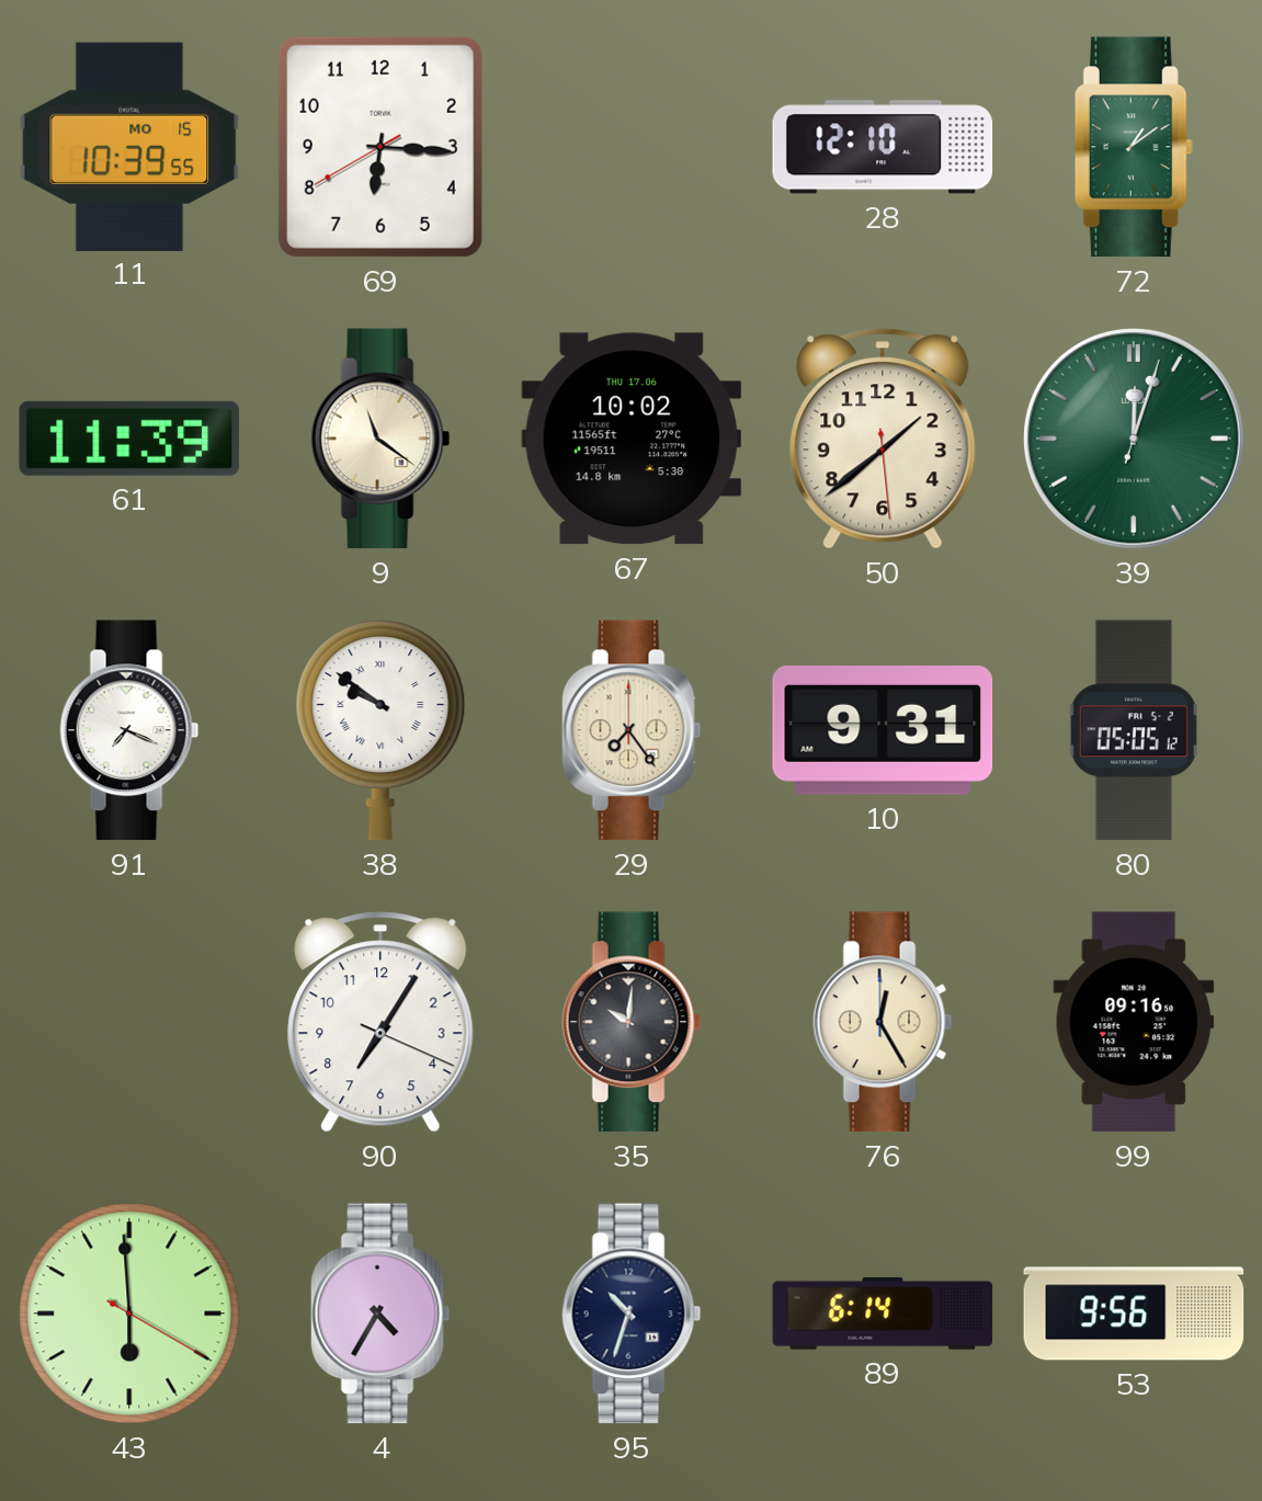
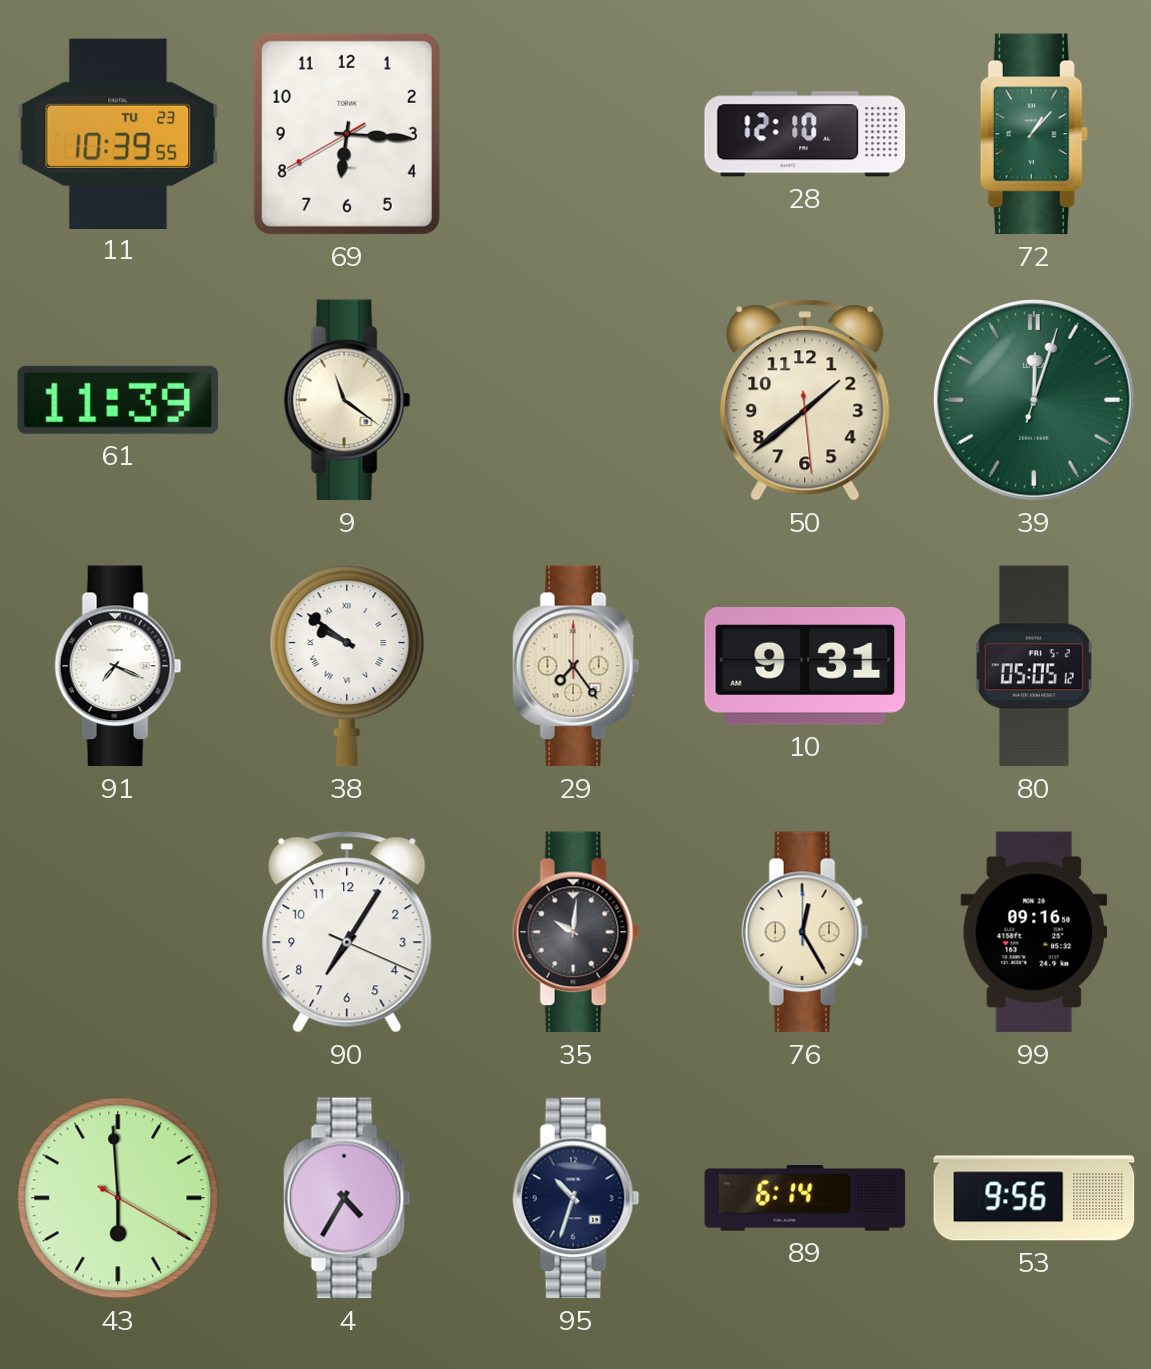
11 date: MO 15 -> TU 23 (118, 133)
72: 1:09 -> 1:07 (1034, 134)
67: 10:02 -> none (632, 439)
